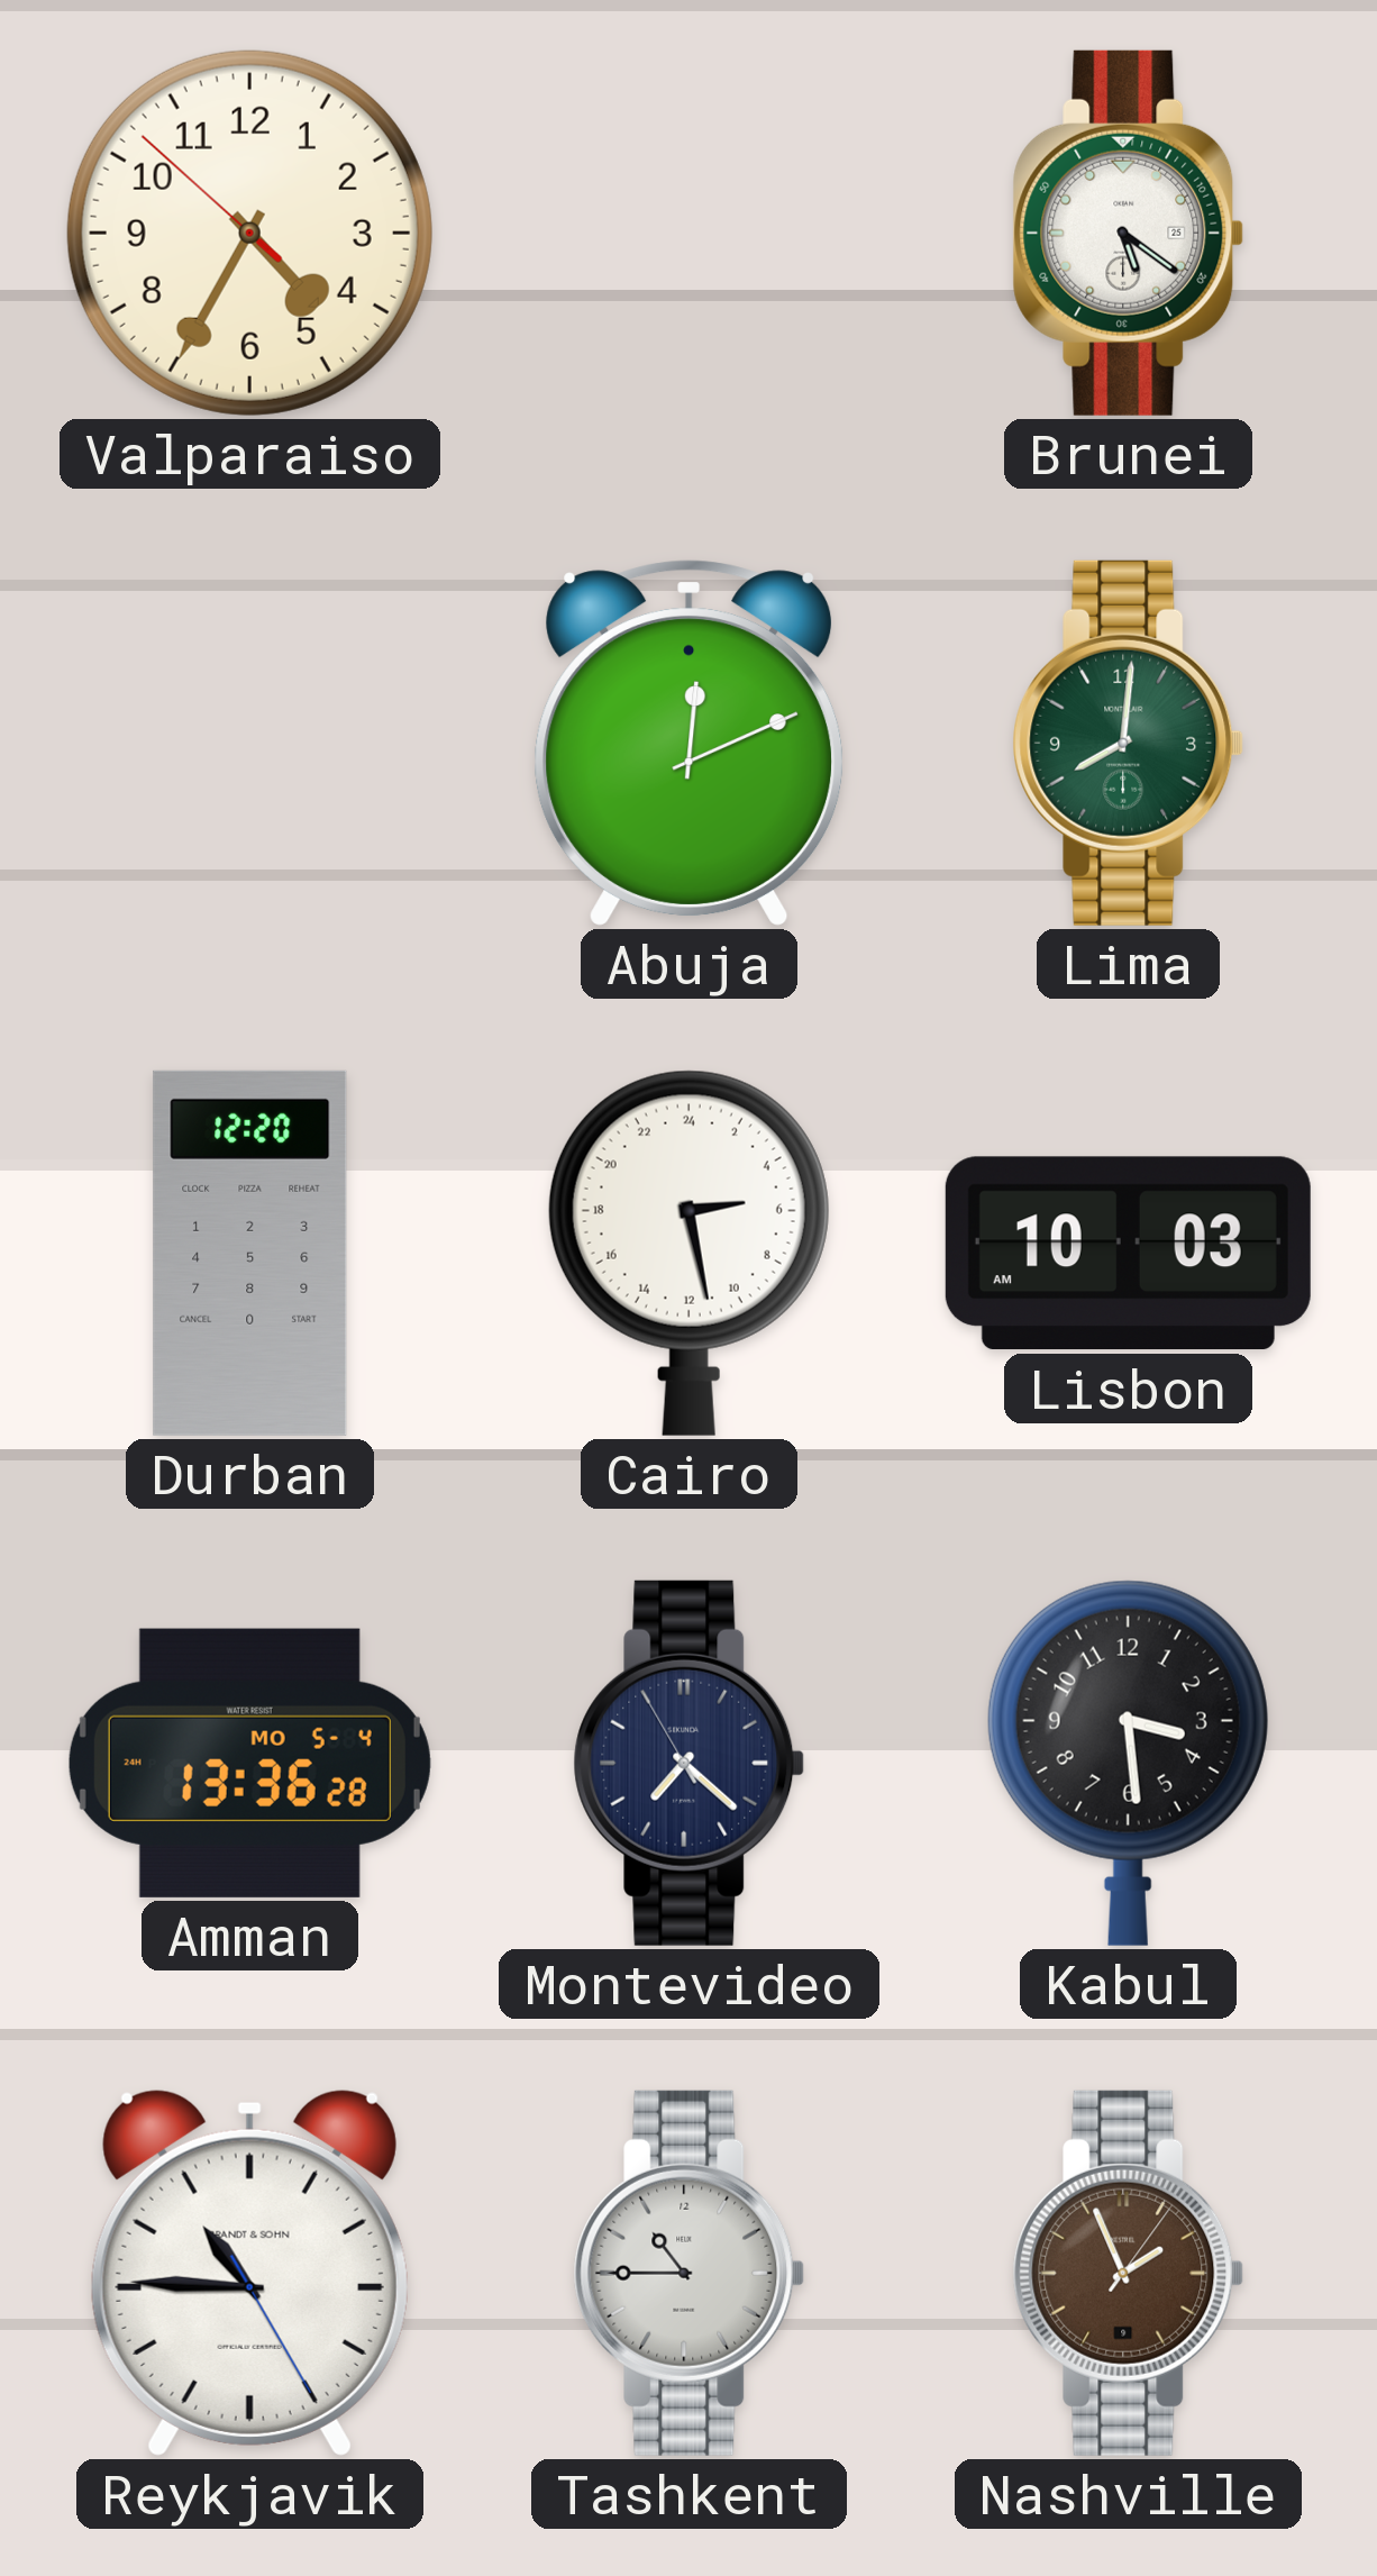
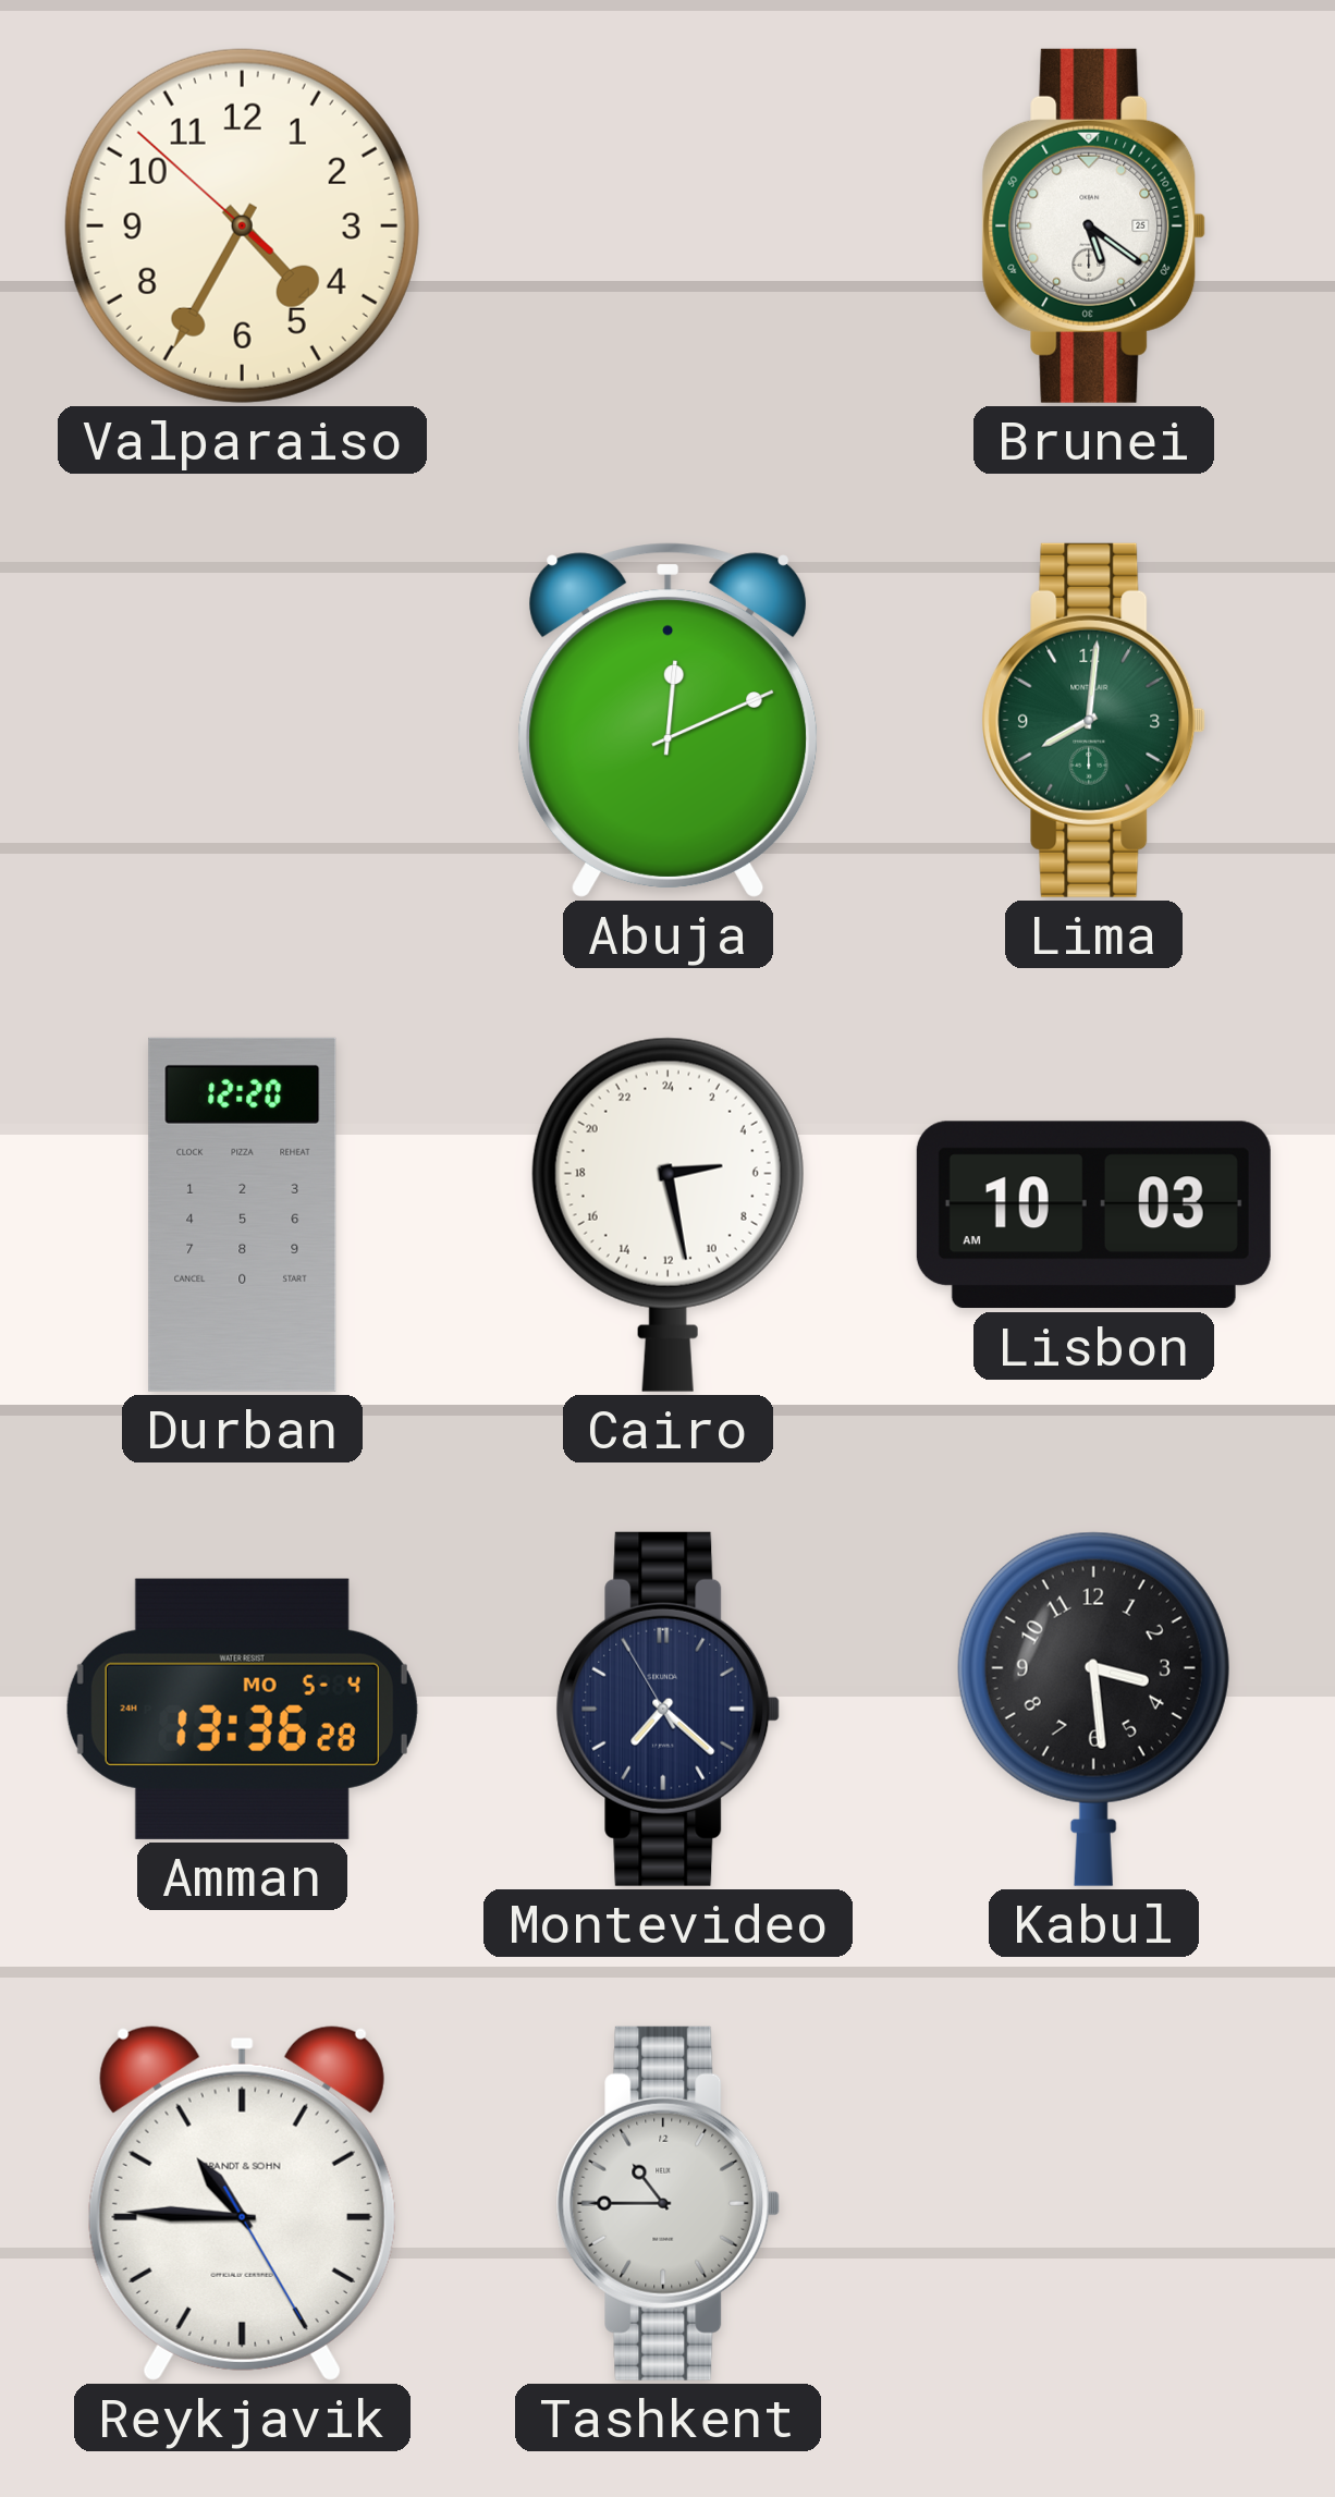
Nashville: 1:56 -> none (1129, 2273)
